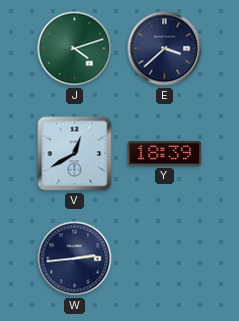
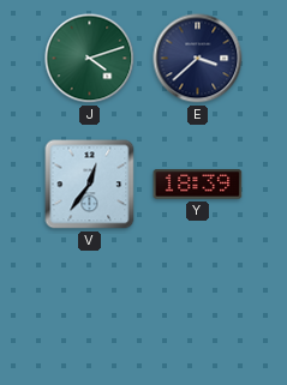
V: 12:40 -> 12:36 (90, 185)
W: 2:44 -> none (75, 259)
